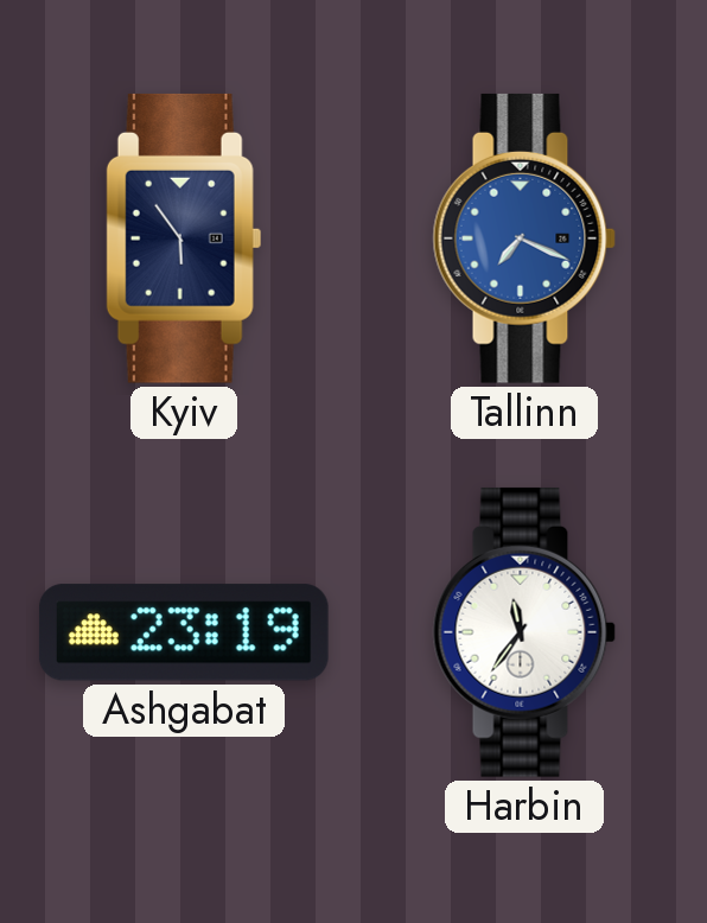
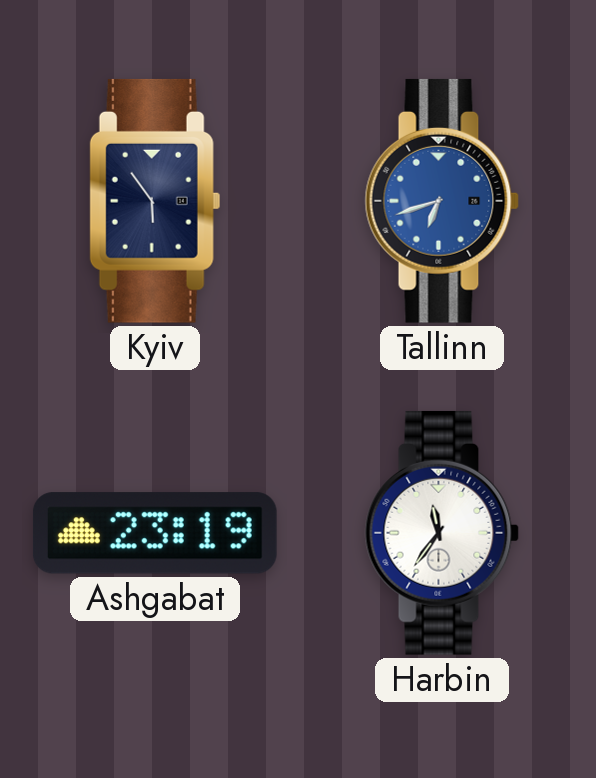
Tallinn: 7:19 -> 6:42 (442, 201)
